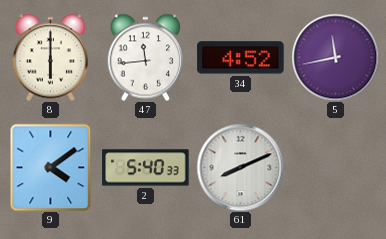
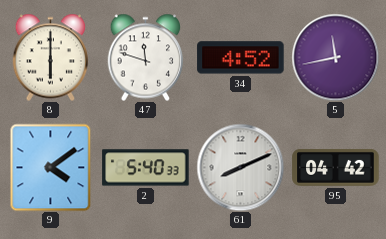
47: 11:44 -> 11:48 (146, 57)
95: none -> 04:42 (336, 168)
